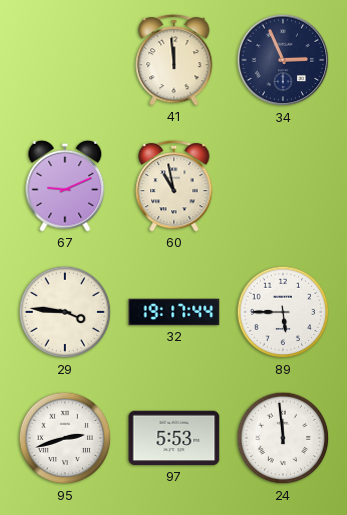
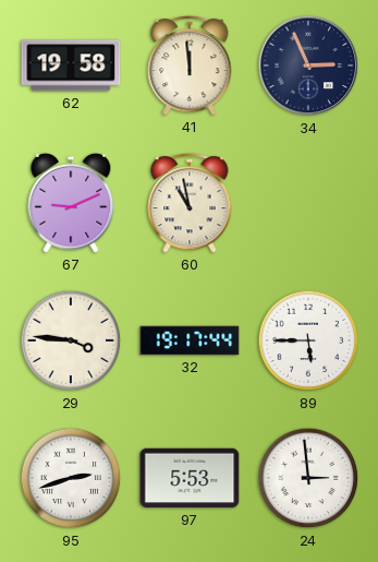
62: none -> 19:58 (71, 65)
24: 11:59 -> 2:59 (308, 478)
